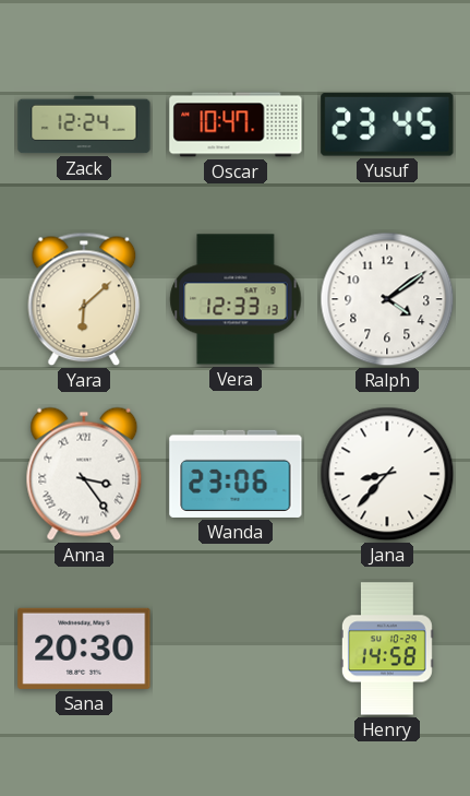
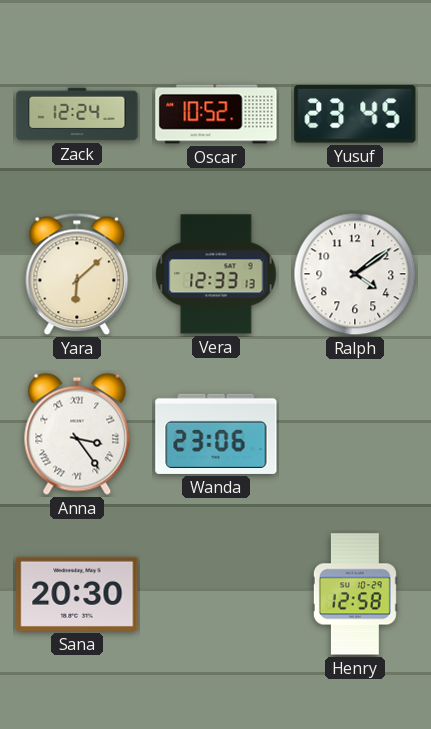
Oscar: 10:47 -> 10:52 (216, 114)
Jana: 8:37 -> none (387, 474)
Henry: 14:58 -> 12:58 (355, 594)
